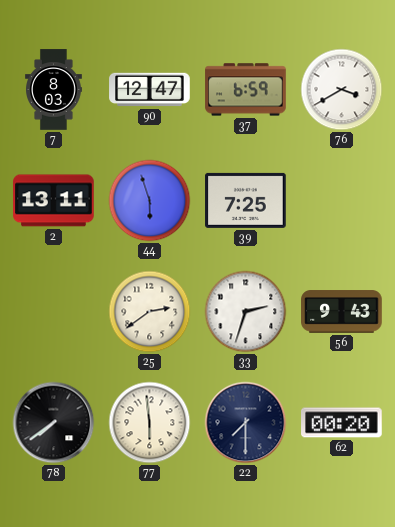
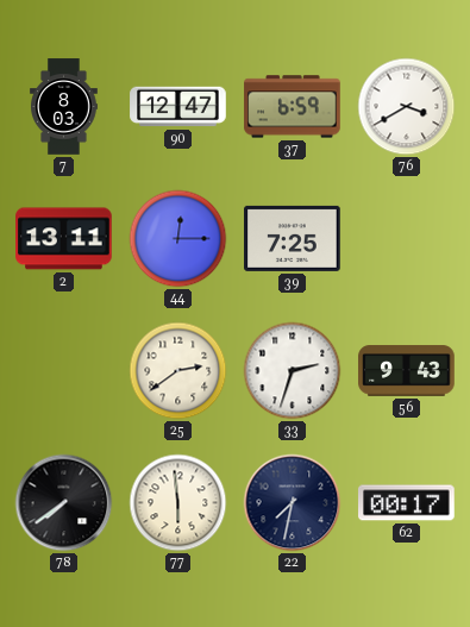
44: 5:57 -> 12:15 (178, 239)
22: 7:30 -> 7:32 (293, 503)
62: 00:20 -> 00:17 (407, 503)
